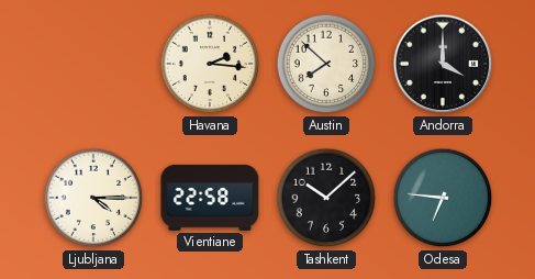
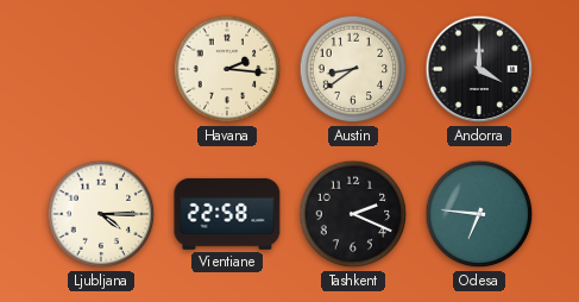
Austin: 7:52 -> 8:39 (353, 69)
Tashkent: 10:08 -> 2:19 (353, 214)
